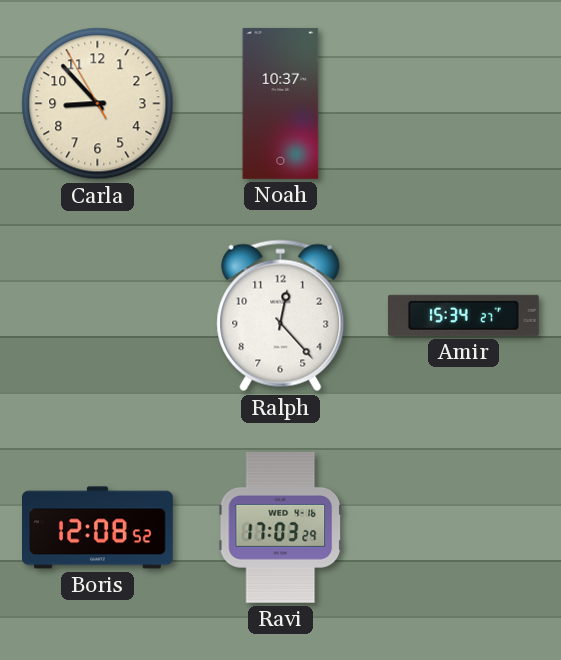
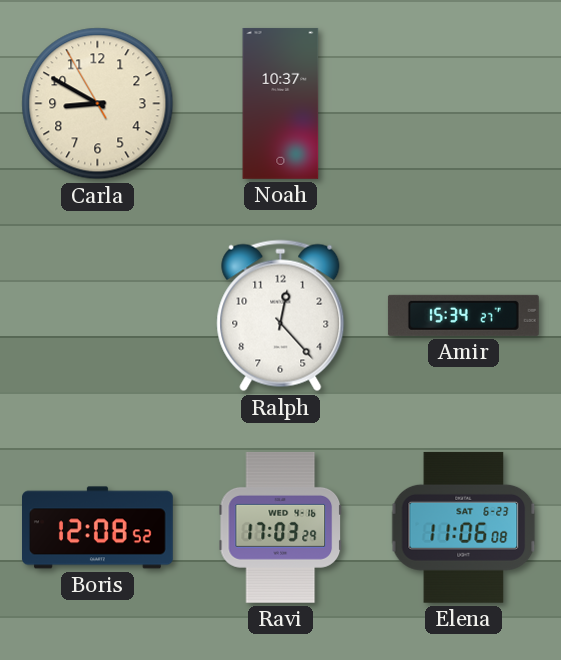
Carla: 8:52 -> 8:49 (98, 104)
Elena: none -> 11:06 (464, 527)
